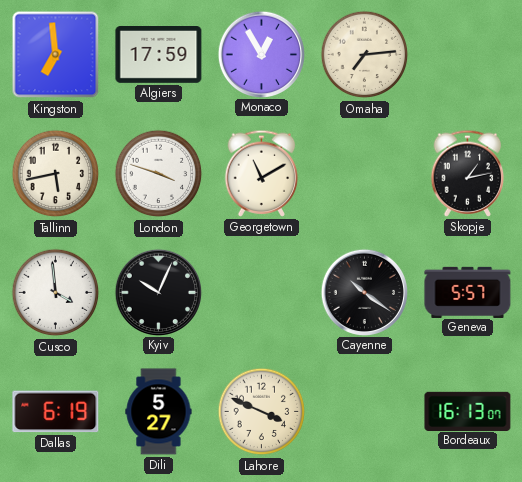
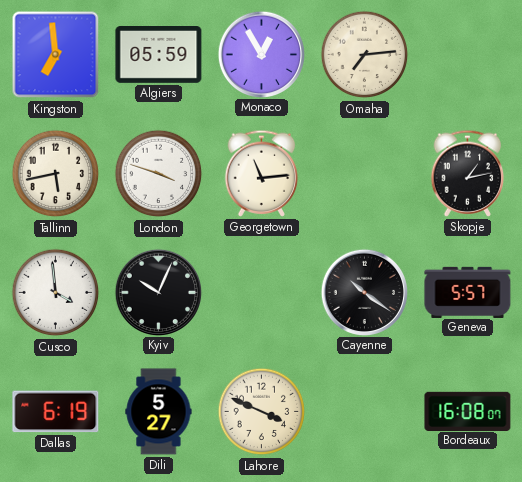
Algiers: 17:59 -> 05:59 (159, 55)
Georgetown: 11:10 -> 11:14 (262, 173)
Bordeaux: 16:13 -> 16:08 (468, 411)
